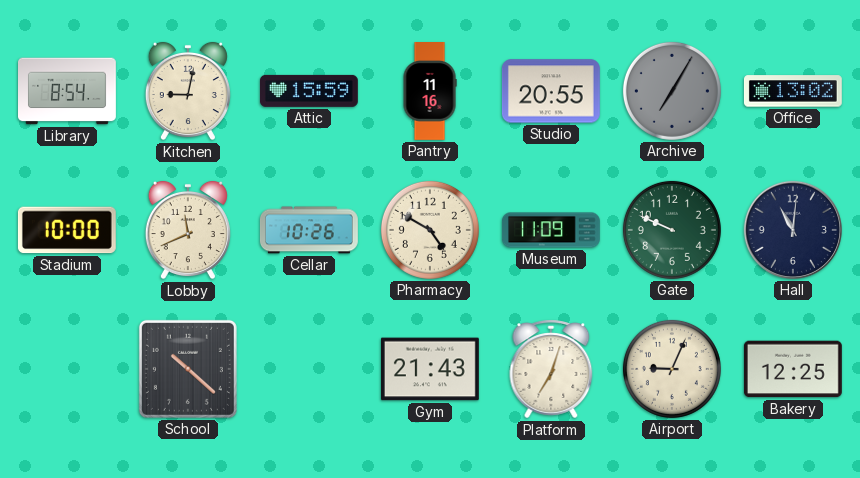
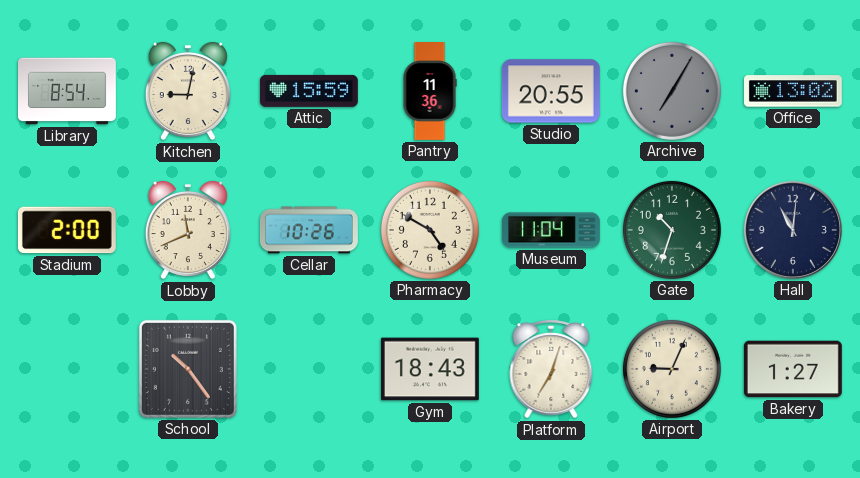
Pantry: 11:16 -> 11:36 (430, 92)
Stadium: 10:00 -> 2:00 (67, 230)
Museum: 11:09 -> 11:04 (552, 230)
Gate: 9:49 -> 10:33 (672, 230)
School: 10:22 -> 10:24 (188, 369)
Gym: 21:43 -> 18:43 (430, 369)
Bakery: 12:25 -> 1:27 (793, 369)
